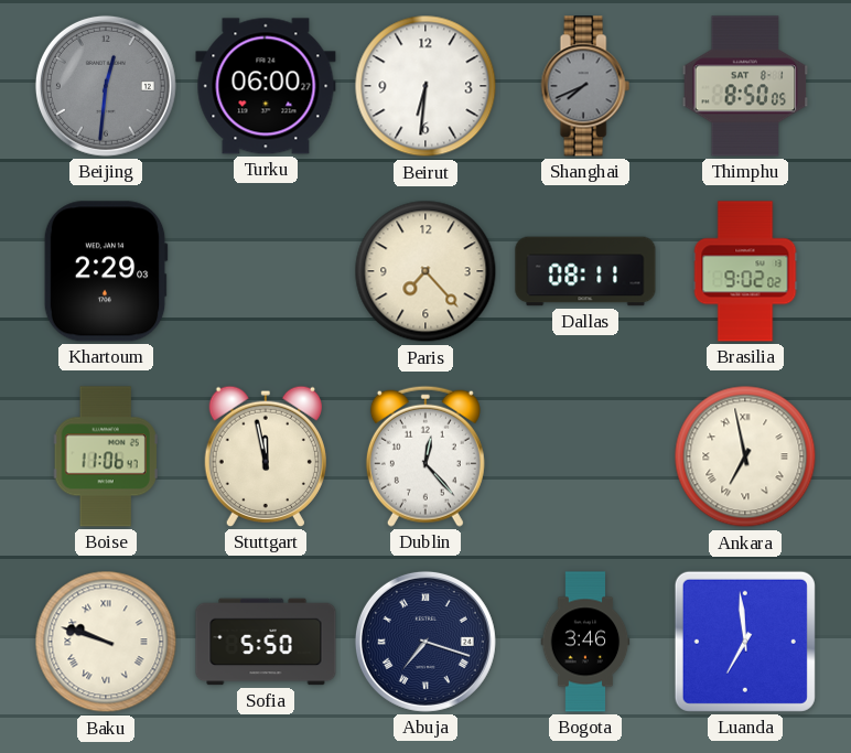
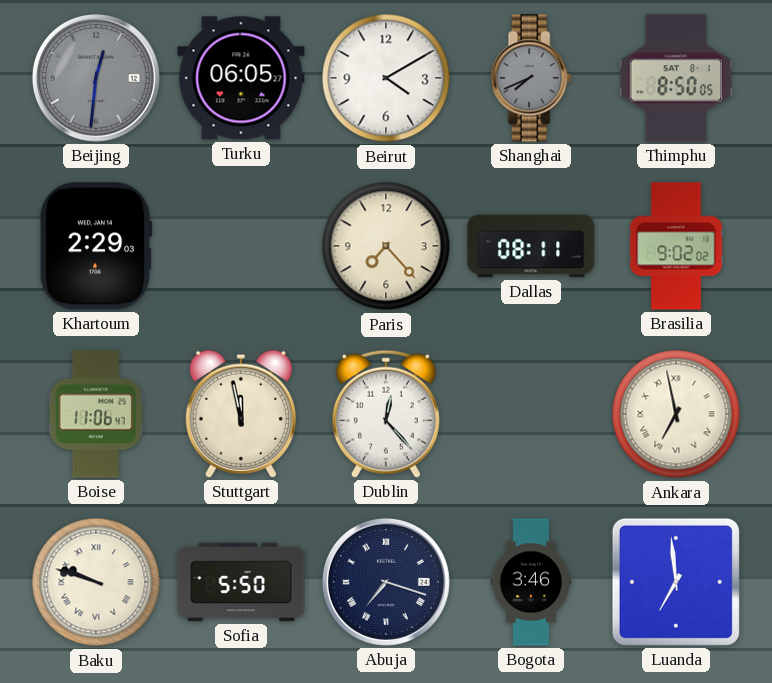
Turku: 06:00 -> 06:05 (241, 78)
Beirut: 6:31 -> 4:10 (386, 78)
